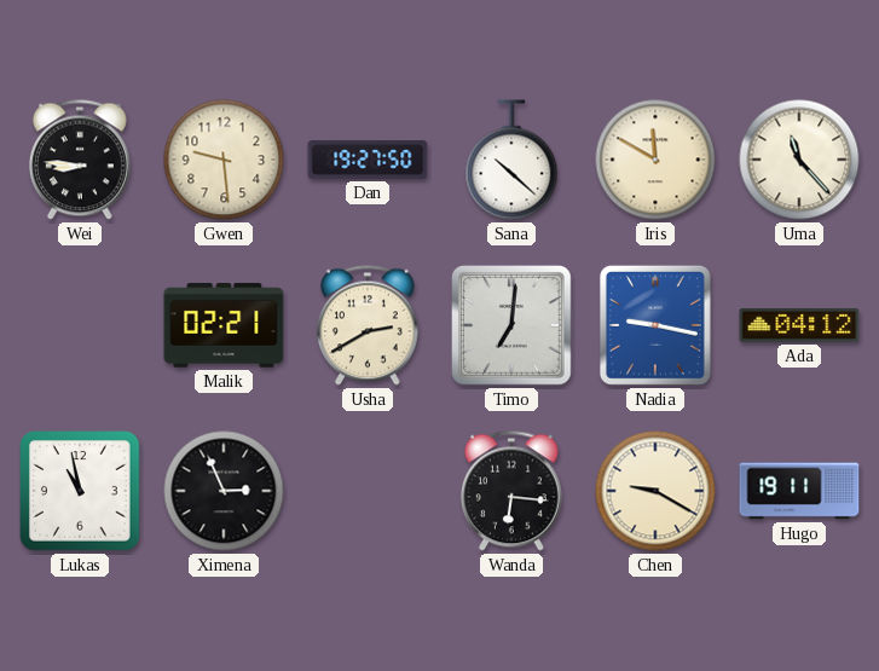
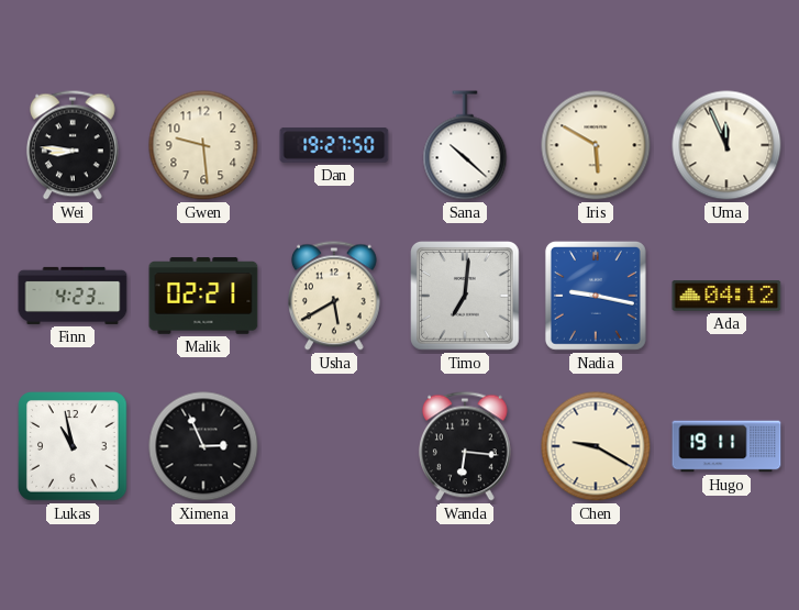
Iris: 11:50 -> 5:50 (596, 145)
Uma: 11:23 -> 11:56 (726, 145)
Finn: none -> 4:23 (73, 296)
Usha: 2:40 -> 5:40 (334, 296)
